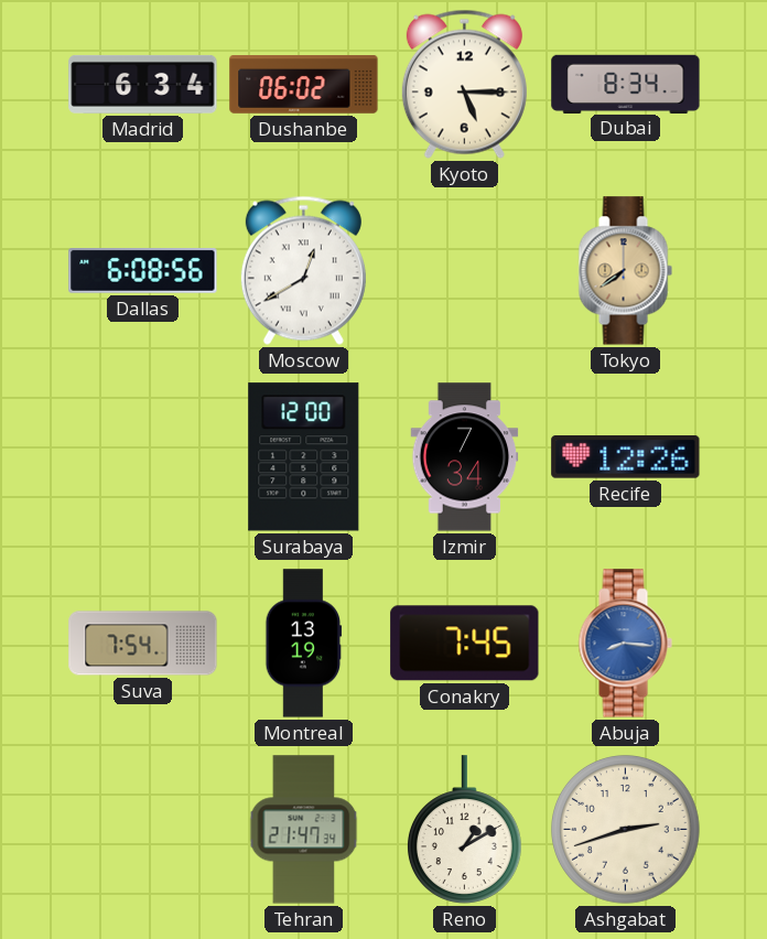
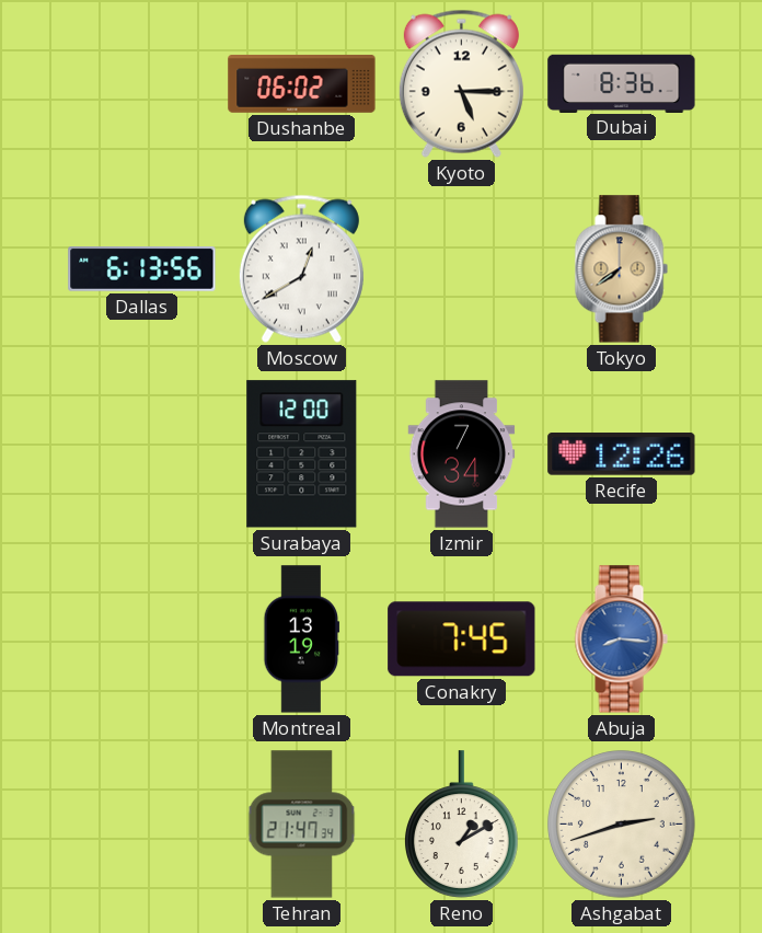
Madrid: 6:34 -> none (143, 84)
Dubai: 8:34 -> 8:36 (622, 83)
Dallas: 6:08 -> 6:13 (142, 269)
Suva: 7:54 -> none (143, 644)
